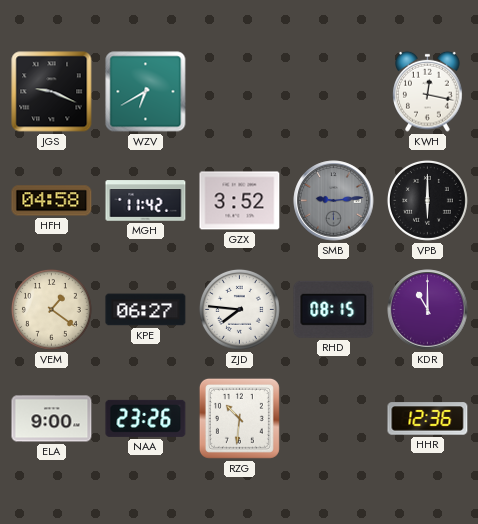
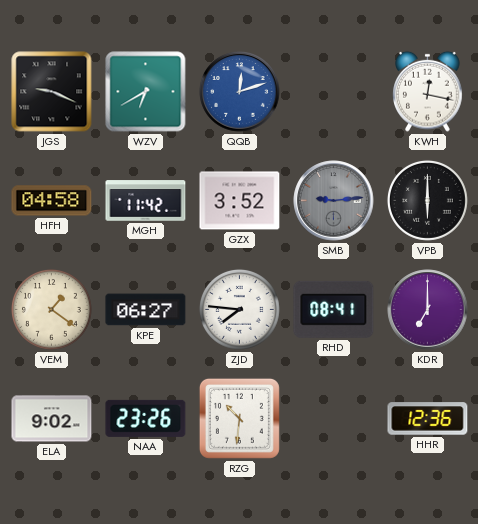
QQB: none -> 12:12 (240, 92)
RHD: 08:15 -> 08:41 (334, 309)
KDR: 11:00 -> 7:00 (428, 310)
ELA: 9:00 -> 9:02 (52, 419)
